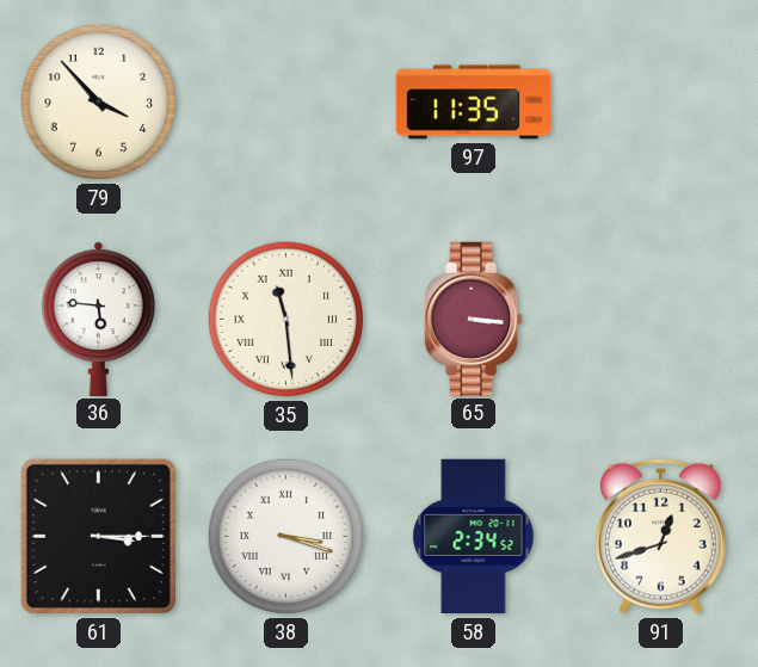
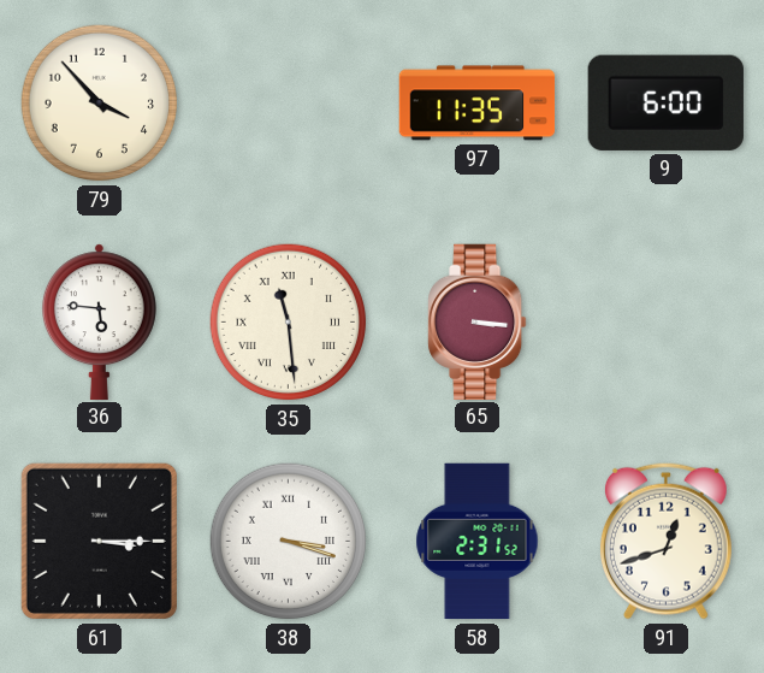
9: none -> 6:00 (665, 102)
58: 2:34 -> 2:31 (478, 542)
